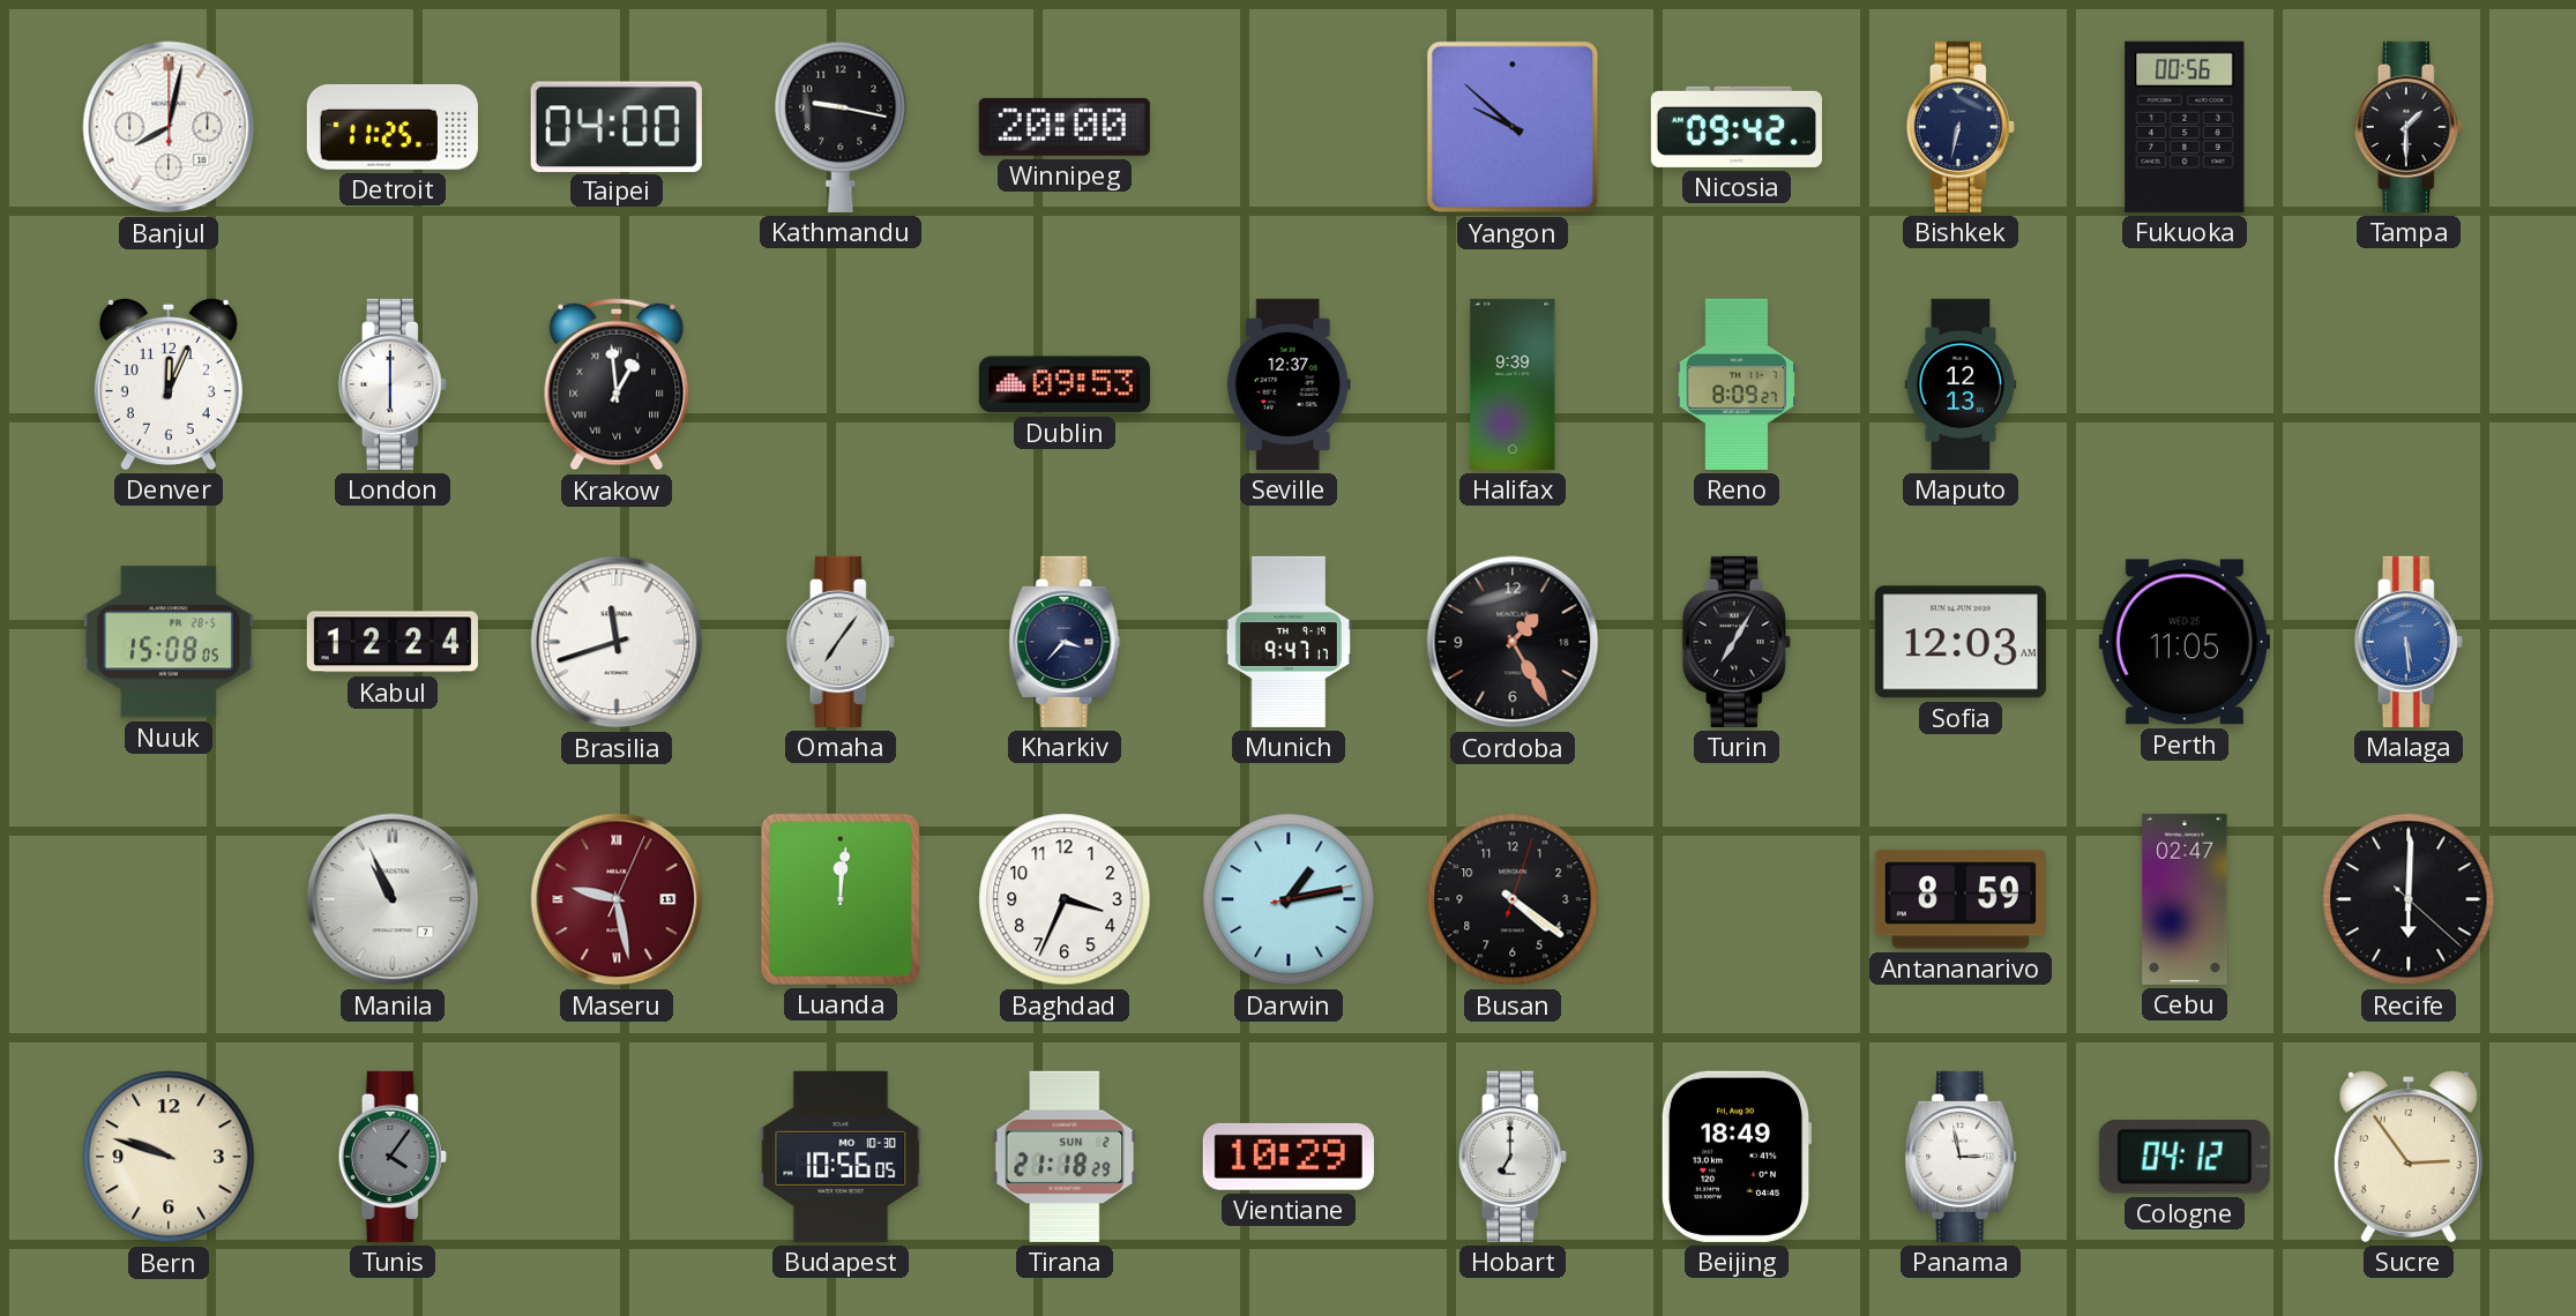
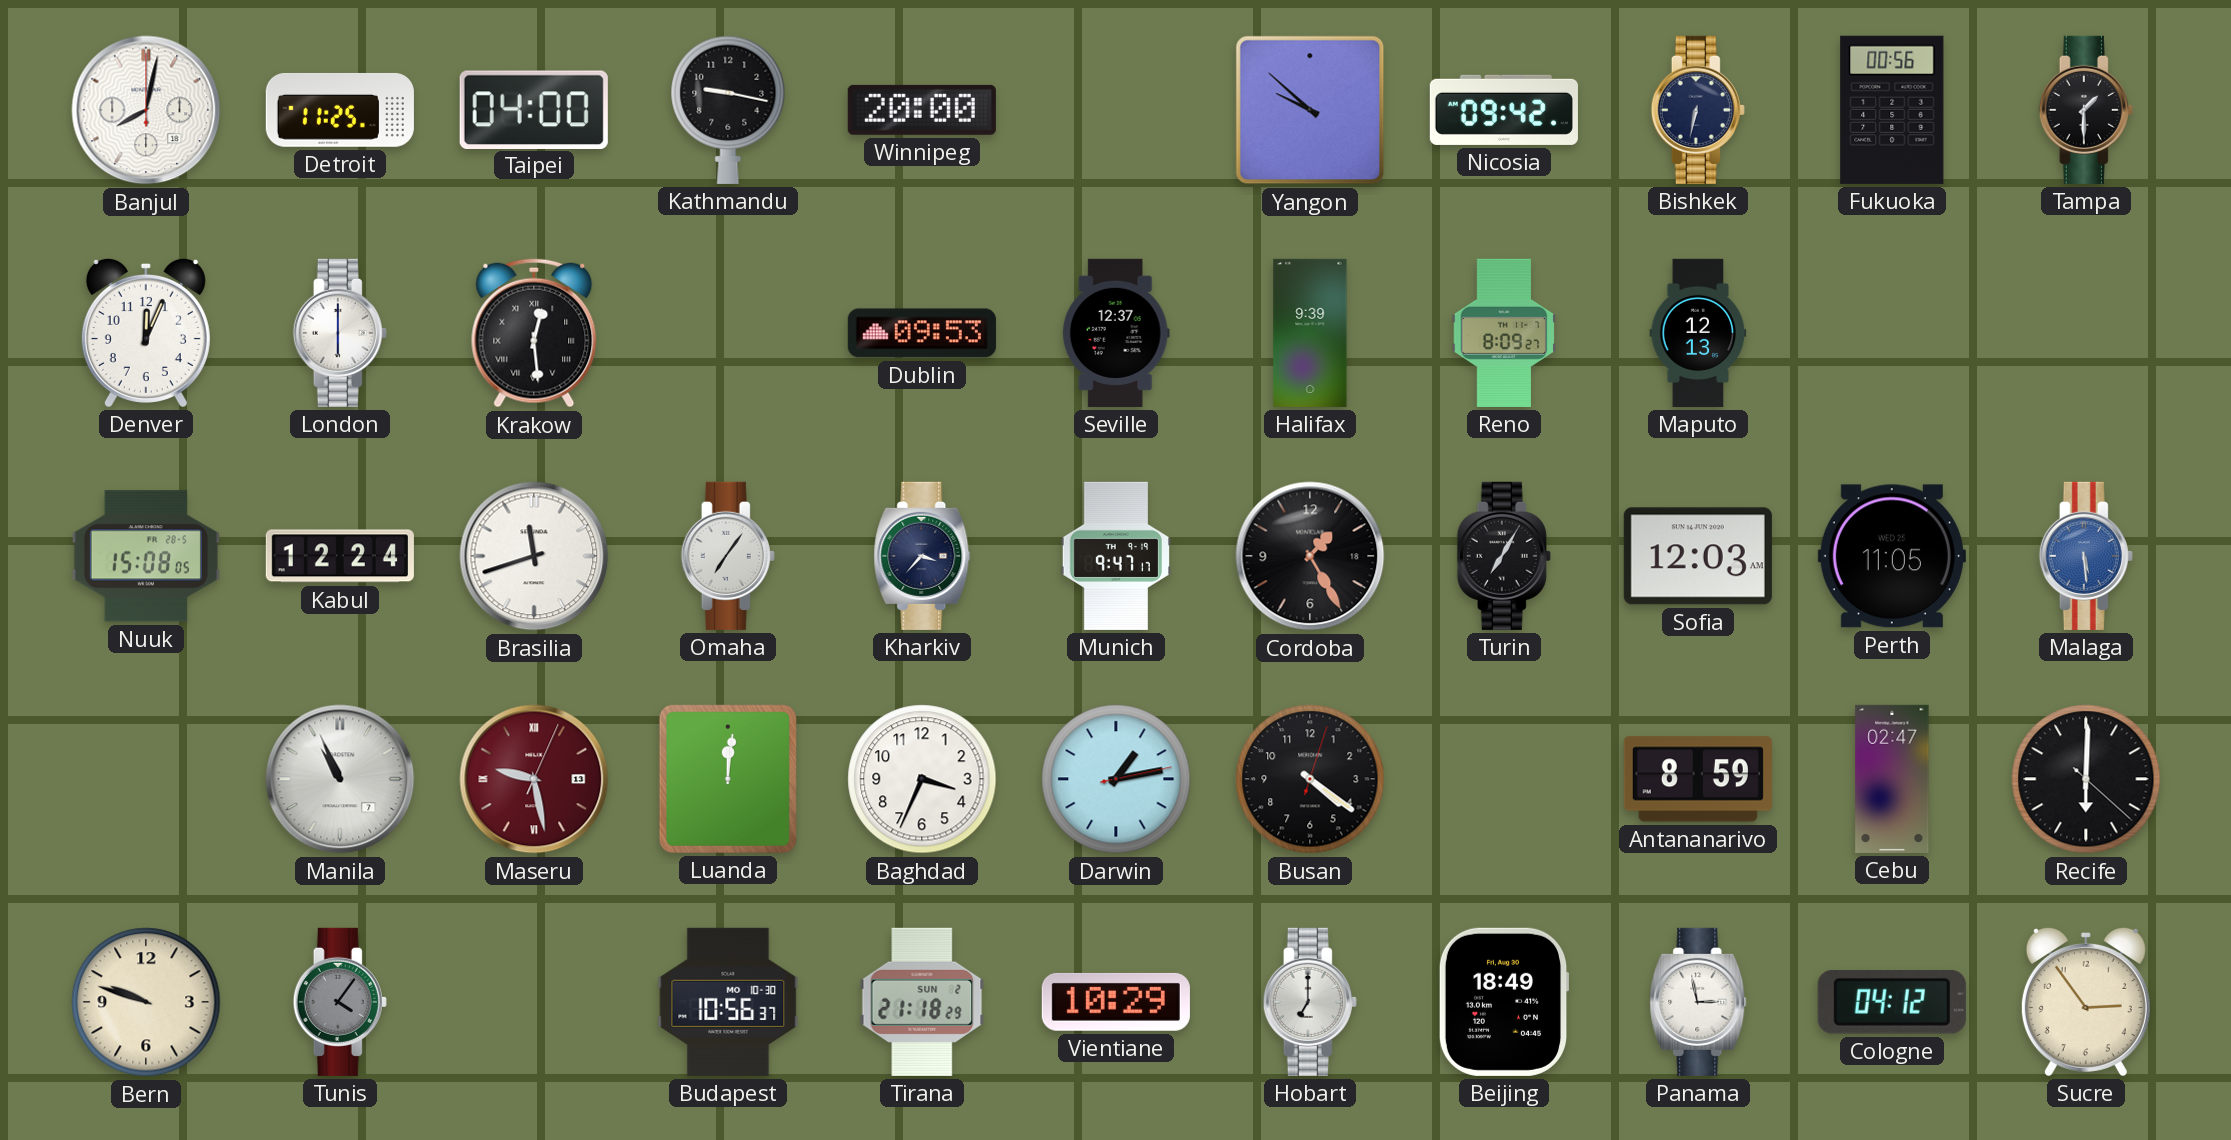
Krakow: 12:59 -> 12:29 (534, 333)
Budapest: 10:56:05 -> 10:56:37 (728, 1002)
